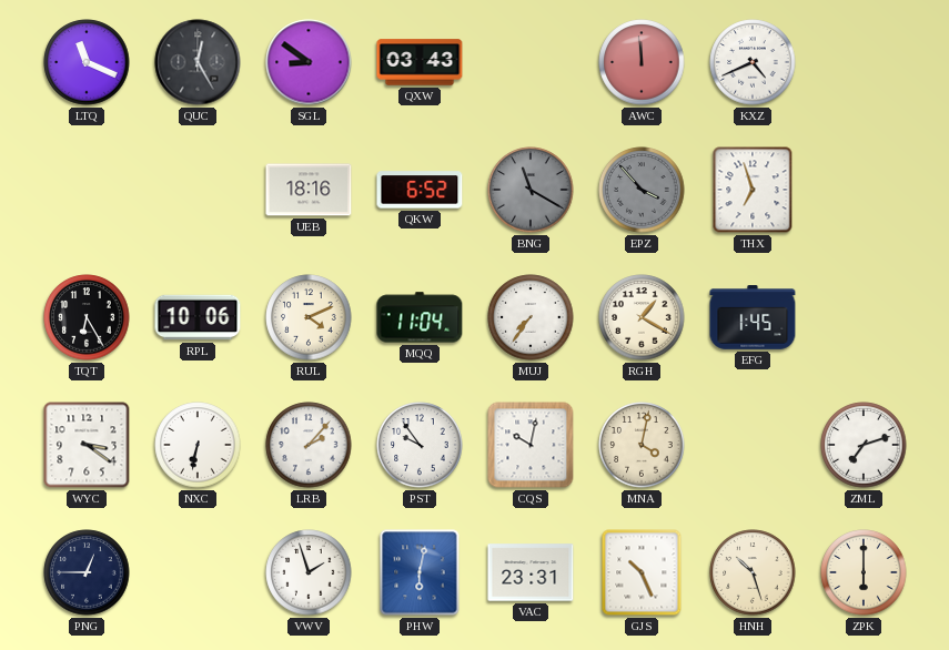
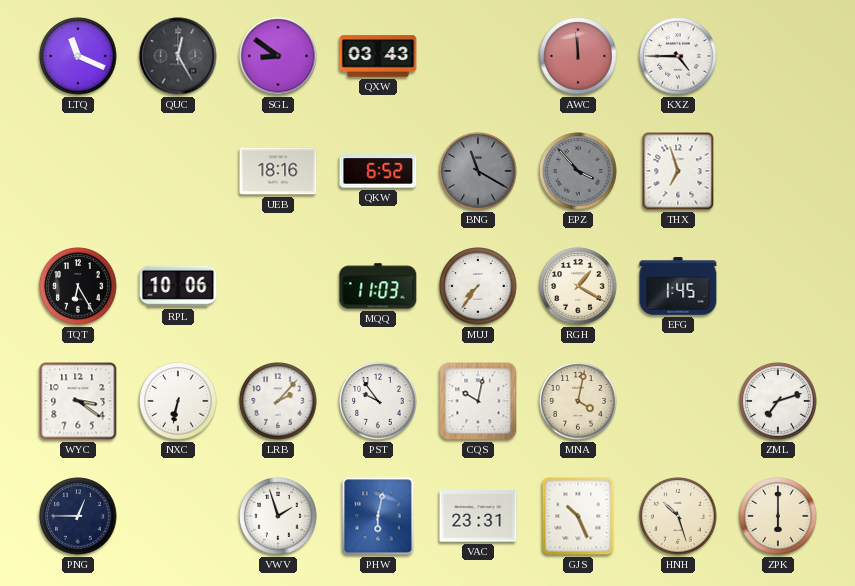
KXZ: 4:41 -> 4:45 (678, 56)
RUL: 4:11 -> none (309, 317)
MQQ: 11:04 -> 11:03 (378, 286)
